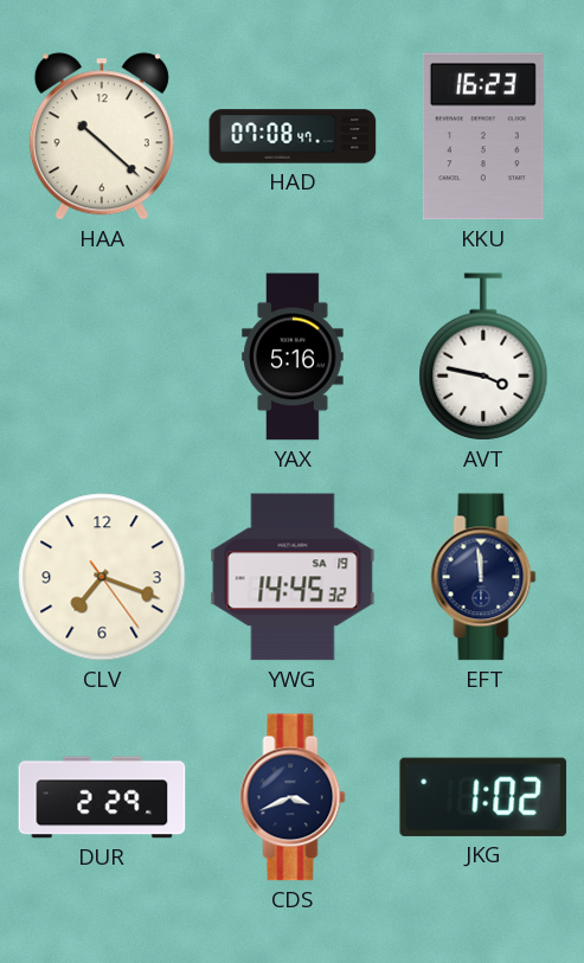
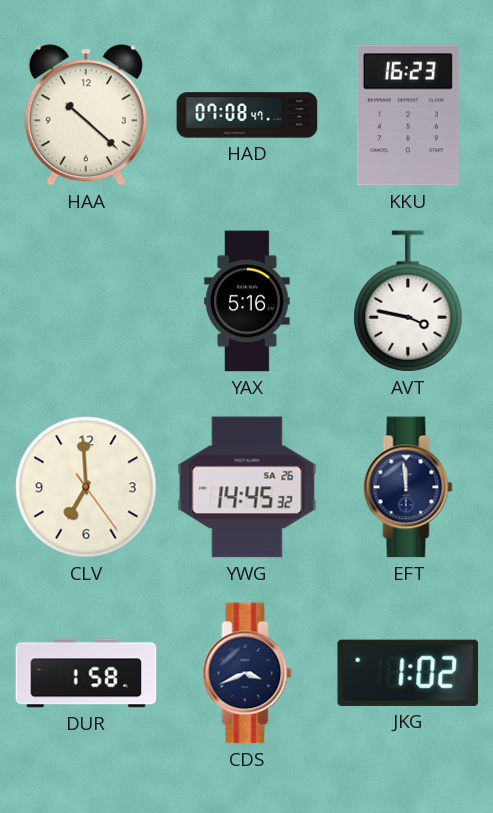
CLV: 7:18 -> 6:59 (86, 487)
YWG date: SA 19 -> SA 26 (247, 487)
DUR: 2:29 -> 1:58 (86, 673)
